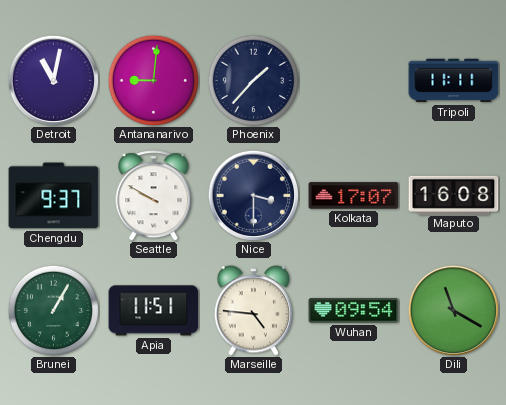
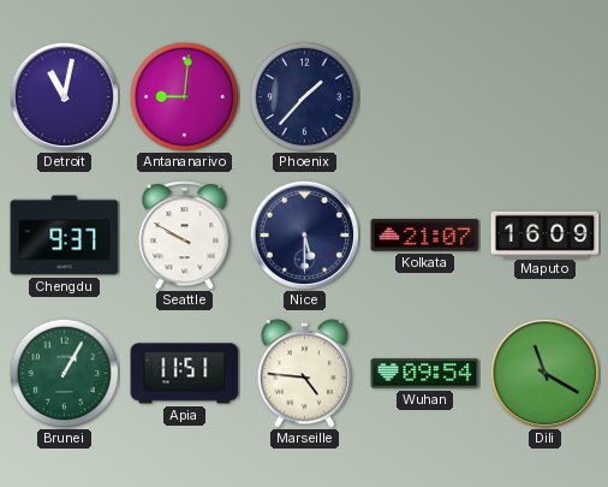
Tripoli: 11:11 -> none (454, 81)
Nice: 3:30 -> 5:30 (304, 234)
Kolkata: 17:07 -> 21:07 (425, 236)
Maputo: 16:08 -> 16:09 (546, 234)
